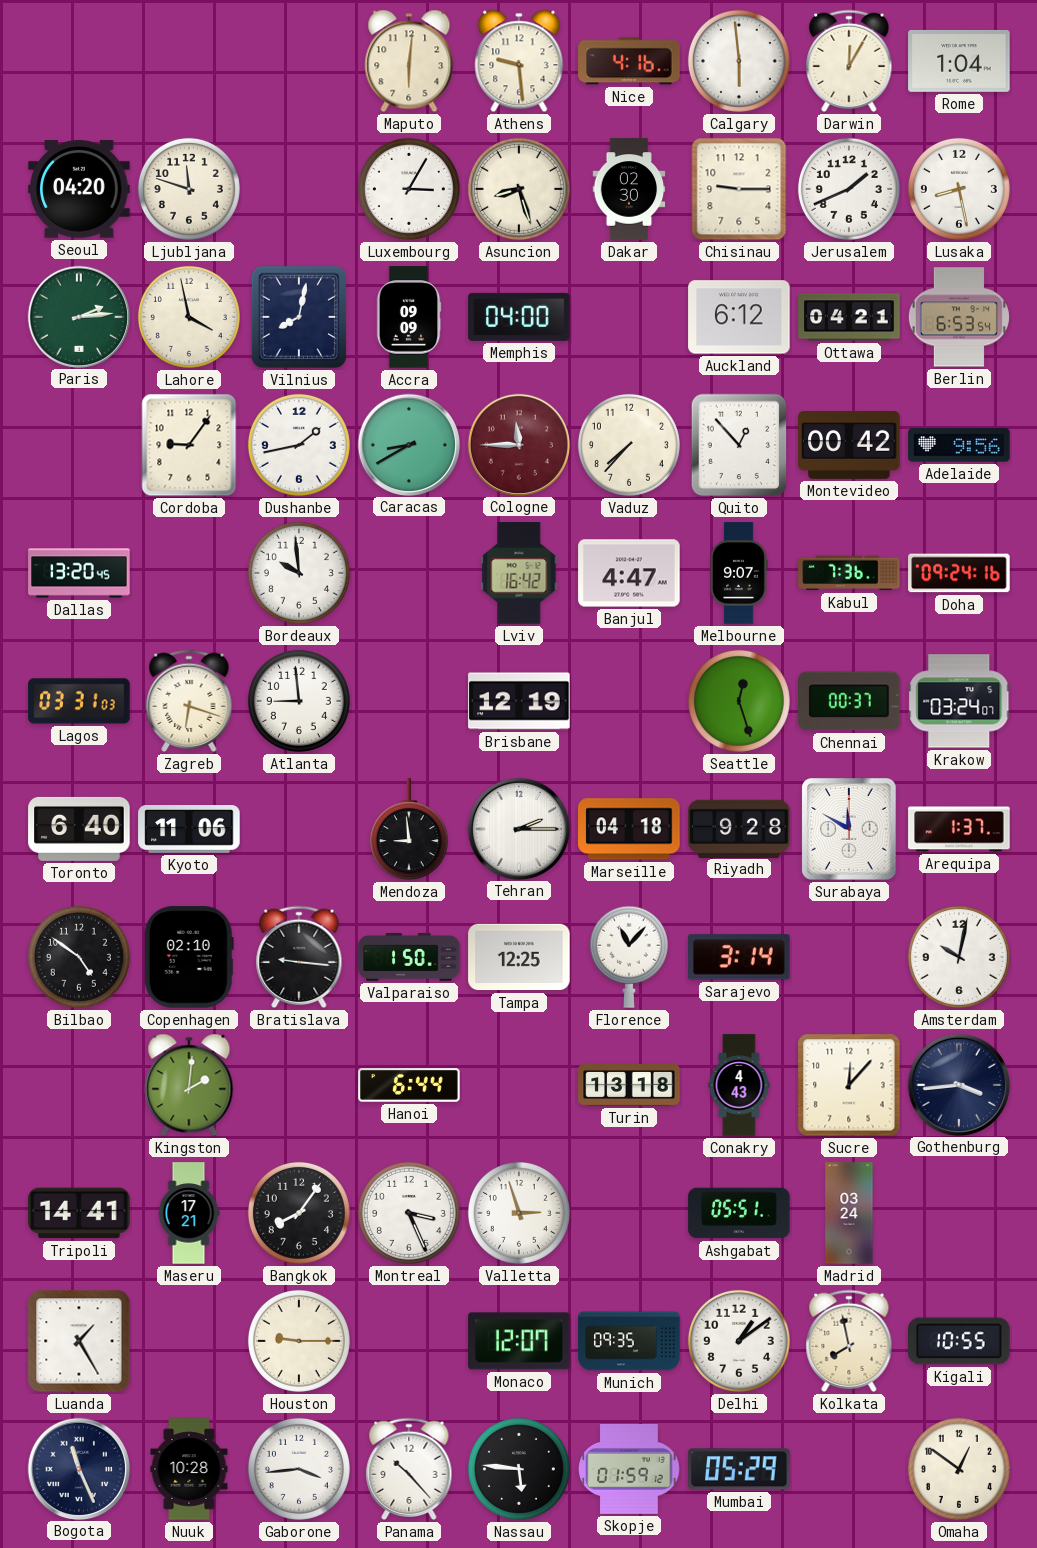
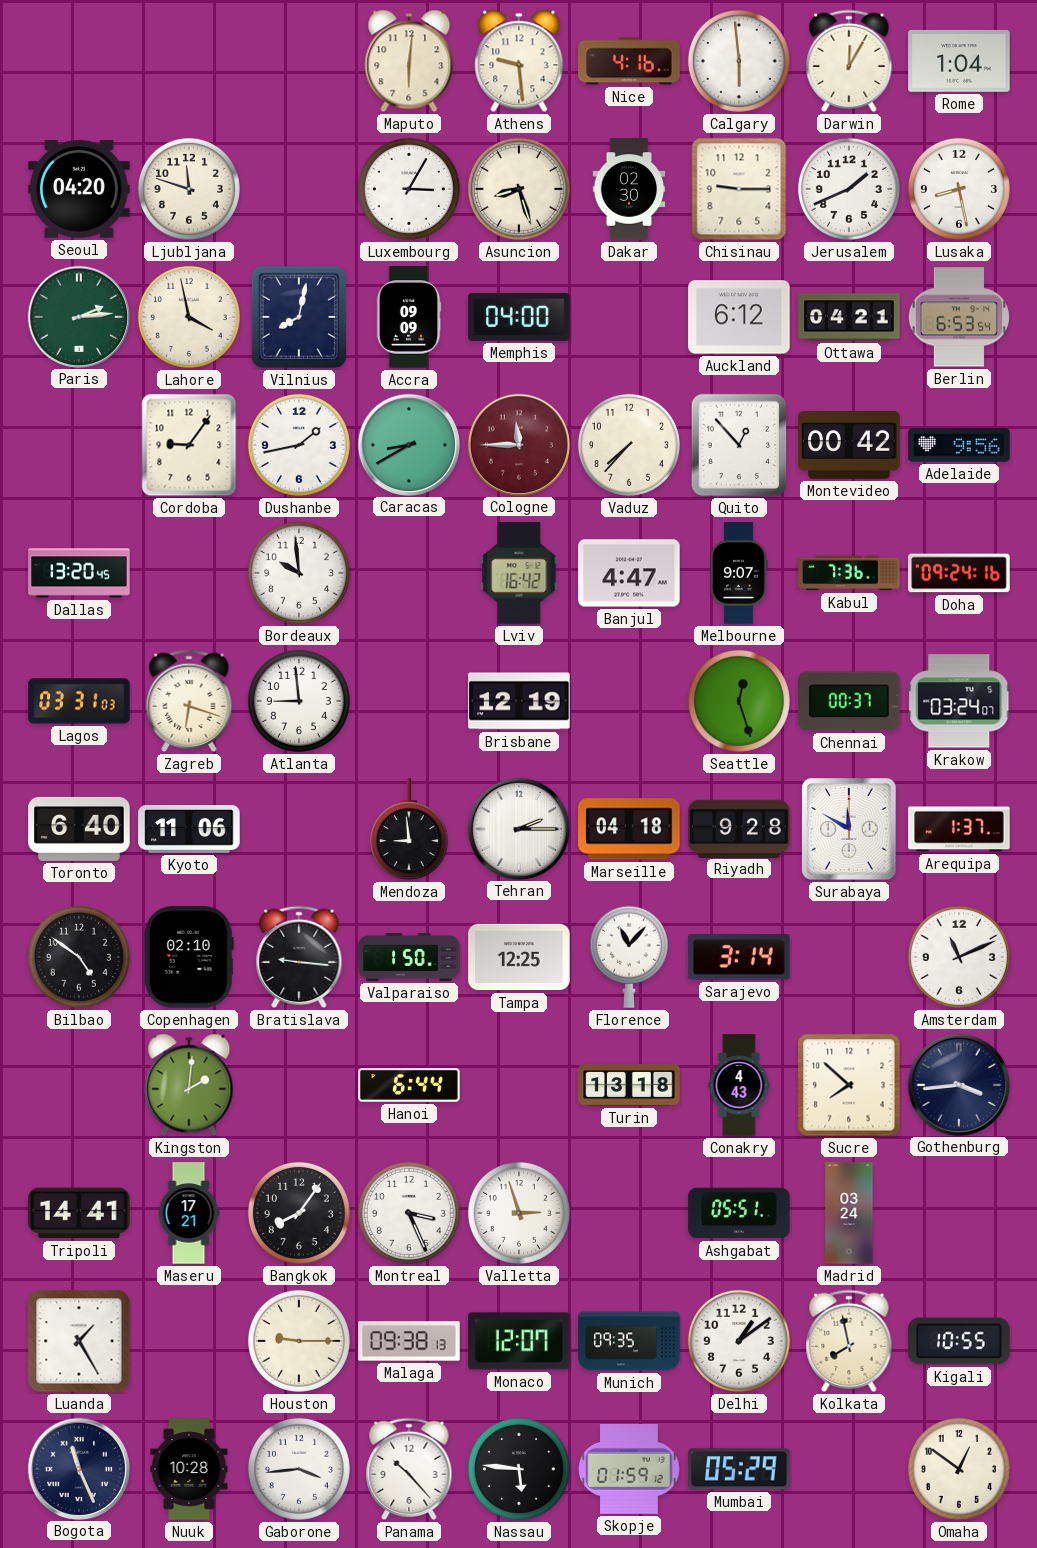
Amsterdam: 10:02 -> 11:11 (959, 957)
Sucre: 12:07 -> 7:52 (849, 1085)
Malaga: none -> 09:38 (409, 1341)
